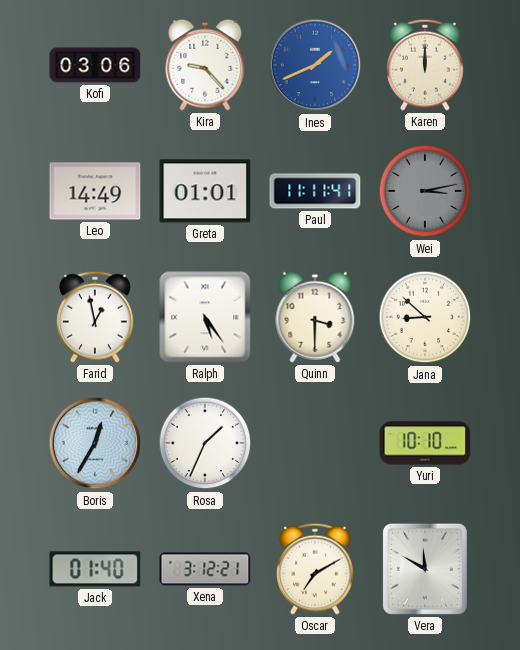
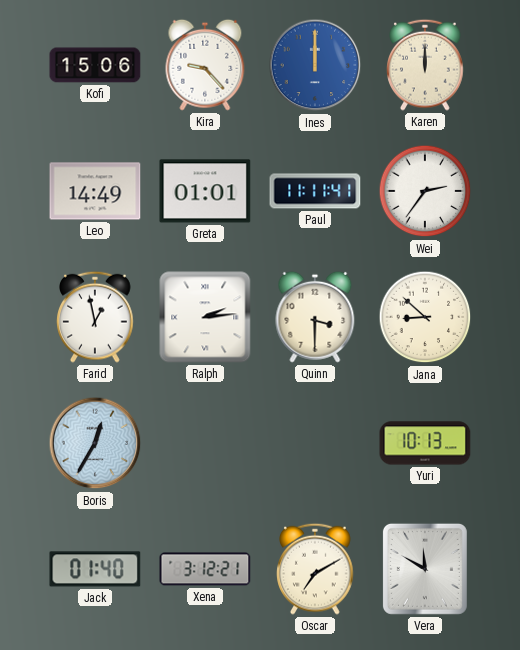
Kofi: 03:06 -> 15:06 (95, 65)
Ines: 1:41 -> 12:00 (315, 65)
Wei: 3:13 -> 2:36 (425, 191)
Wei dial: grey -> white (425, 191)
Ralph: 5:24 -> 2:14 (205, 317)
Rosa: 1:34 -> none (205, 443)
Yuri: 10:10 -> 10:13 (425, 443)
